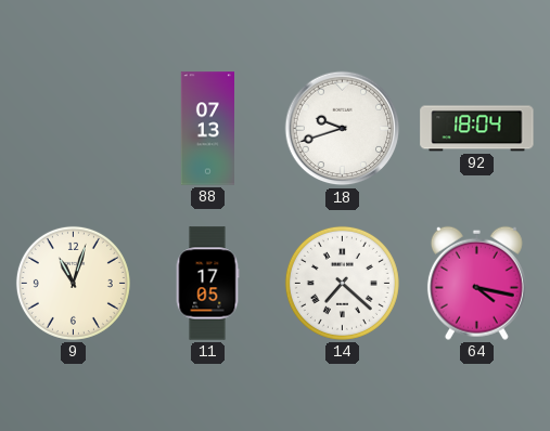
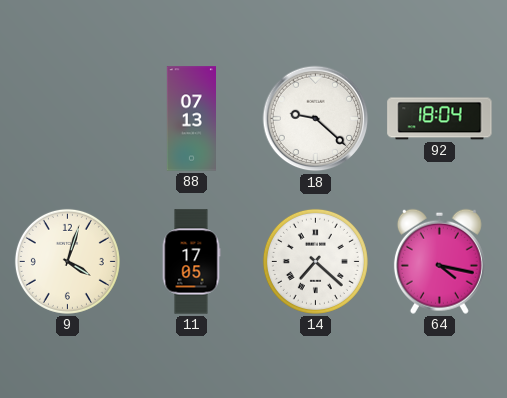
18: 9:42 -> 9:22 (316, 119)
9: 11:03 -> 4:03 (67, 261)
